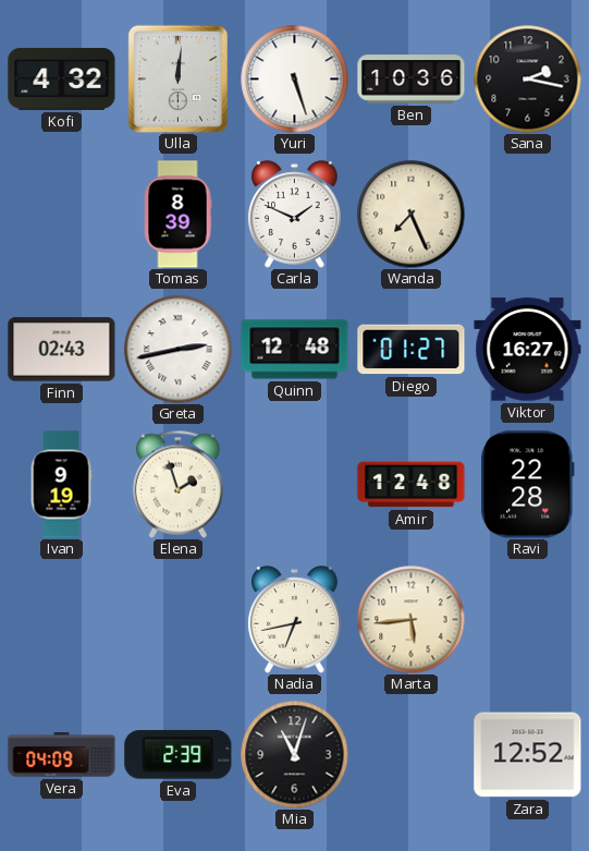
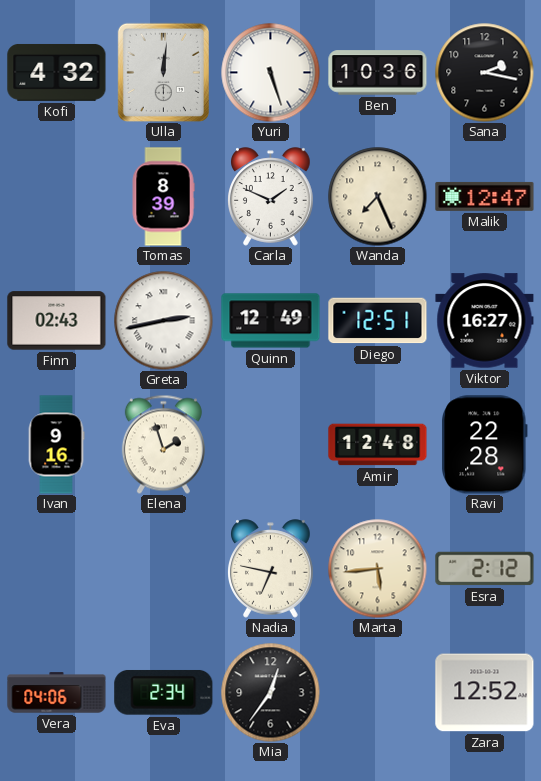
Malik: none -> 12:47 (485, 196)
Quinn: 12:48 -> 12:49 (271, 321)
Diego: 01:27 -> 12:51 (378, 321)
Ivan: 9:19 -> 9:16 (56, 445)
Nadia: 6:43 -> 6:47 (271, 569)
Esra: none -> 2:12 (485, 569)
Vera: 04:09 -> 04:06 (57, 693)
Eva: 2:39 -> 2:34 (164, 692)
Mia: 11:03 -> 12:36 (271, 693)
